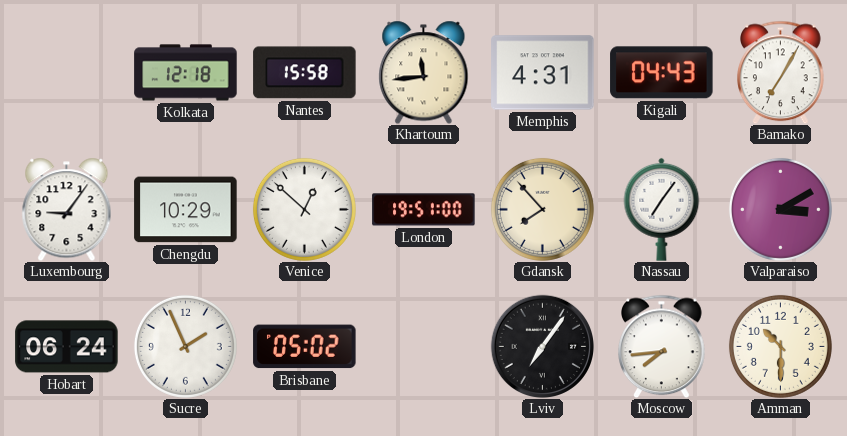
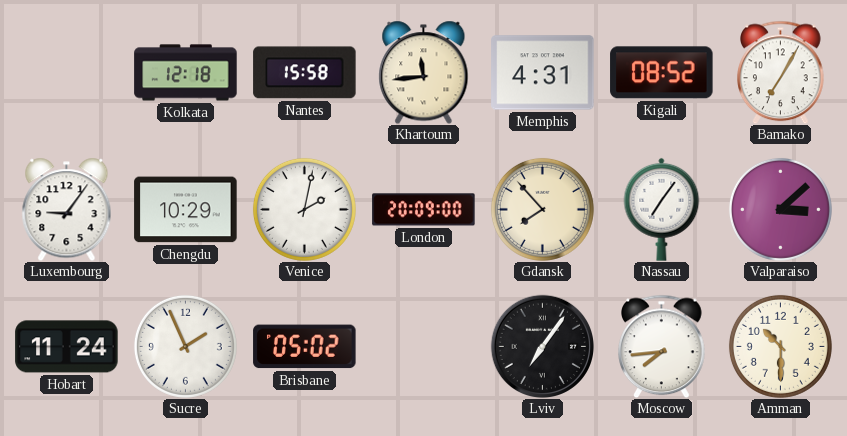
Kigali: 04:43 -> 08:52 (662, 73)
Venice: 12:52 -> 2:02 (304, 209)
London: 19:51 -> 20:09 (424, 210)
Valparaiso: 3:10 -> 3:08 (780, 209)
Hobart: 06:24 -> 11:24 (67, 347)
